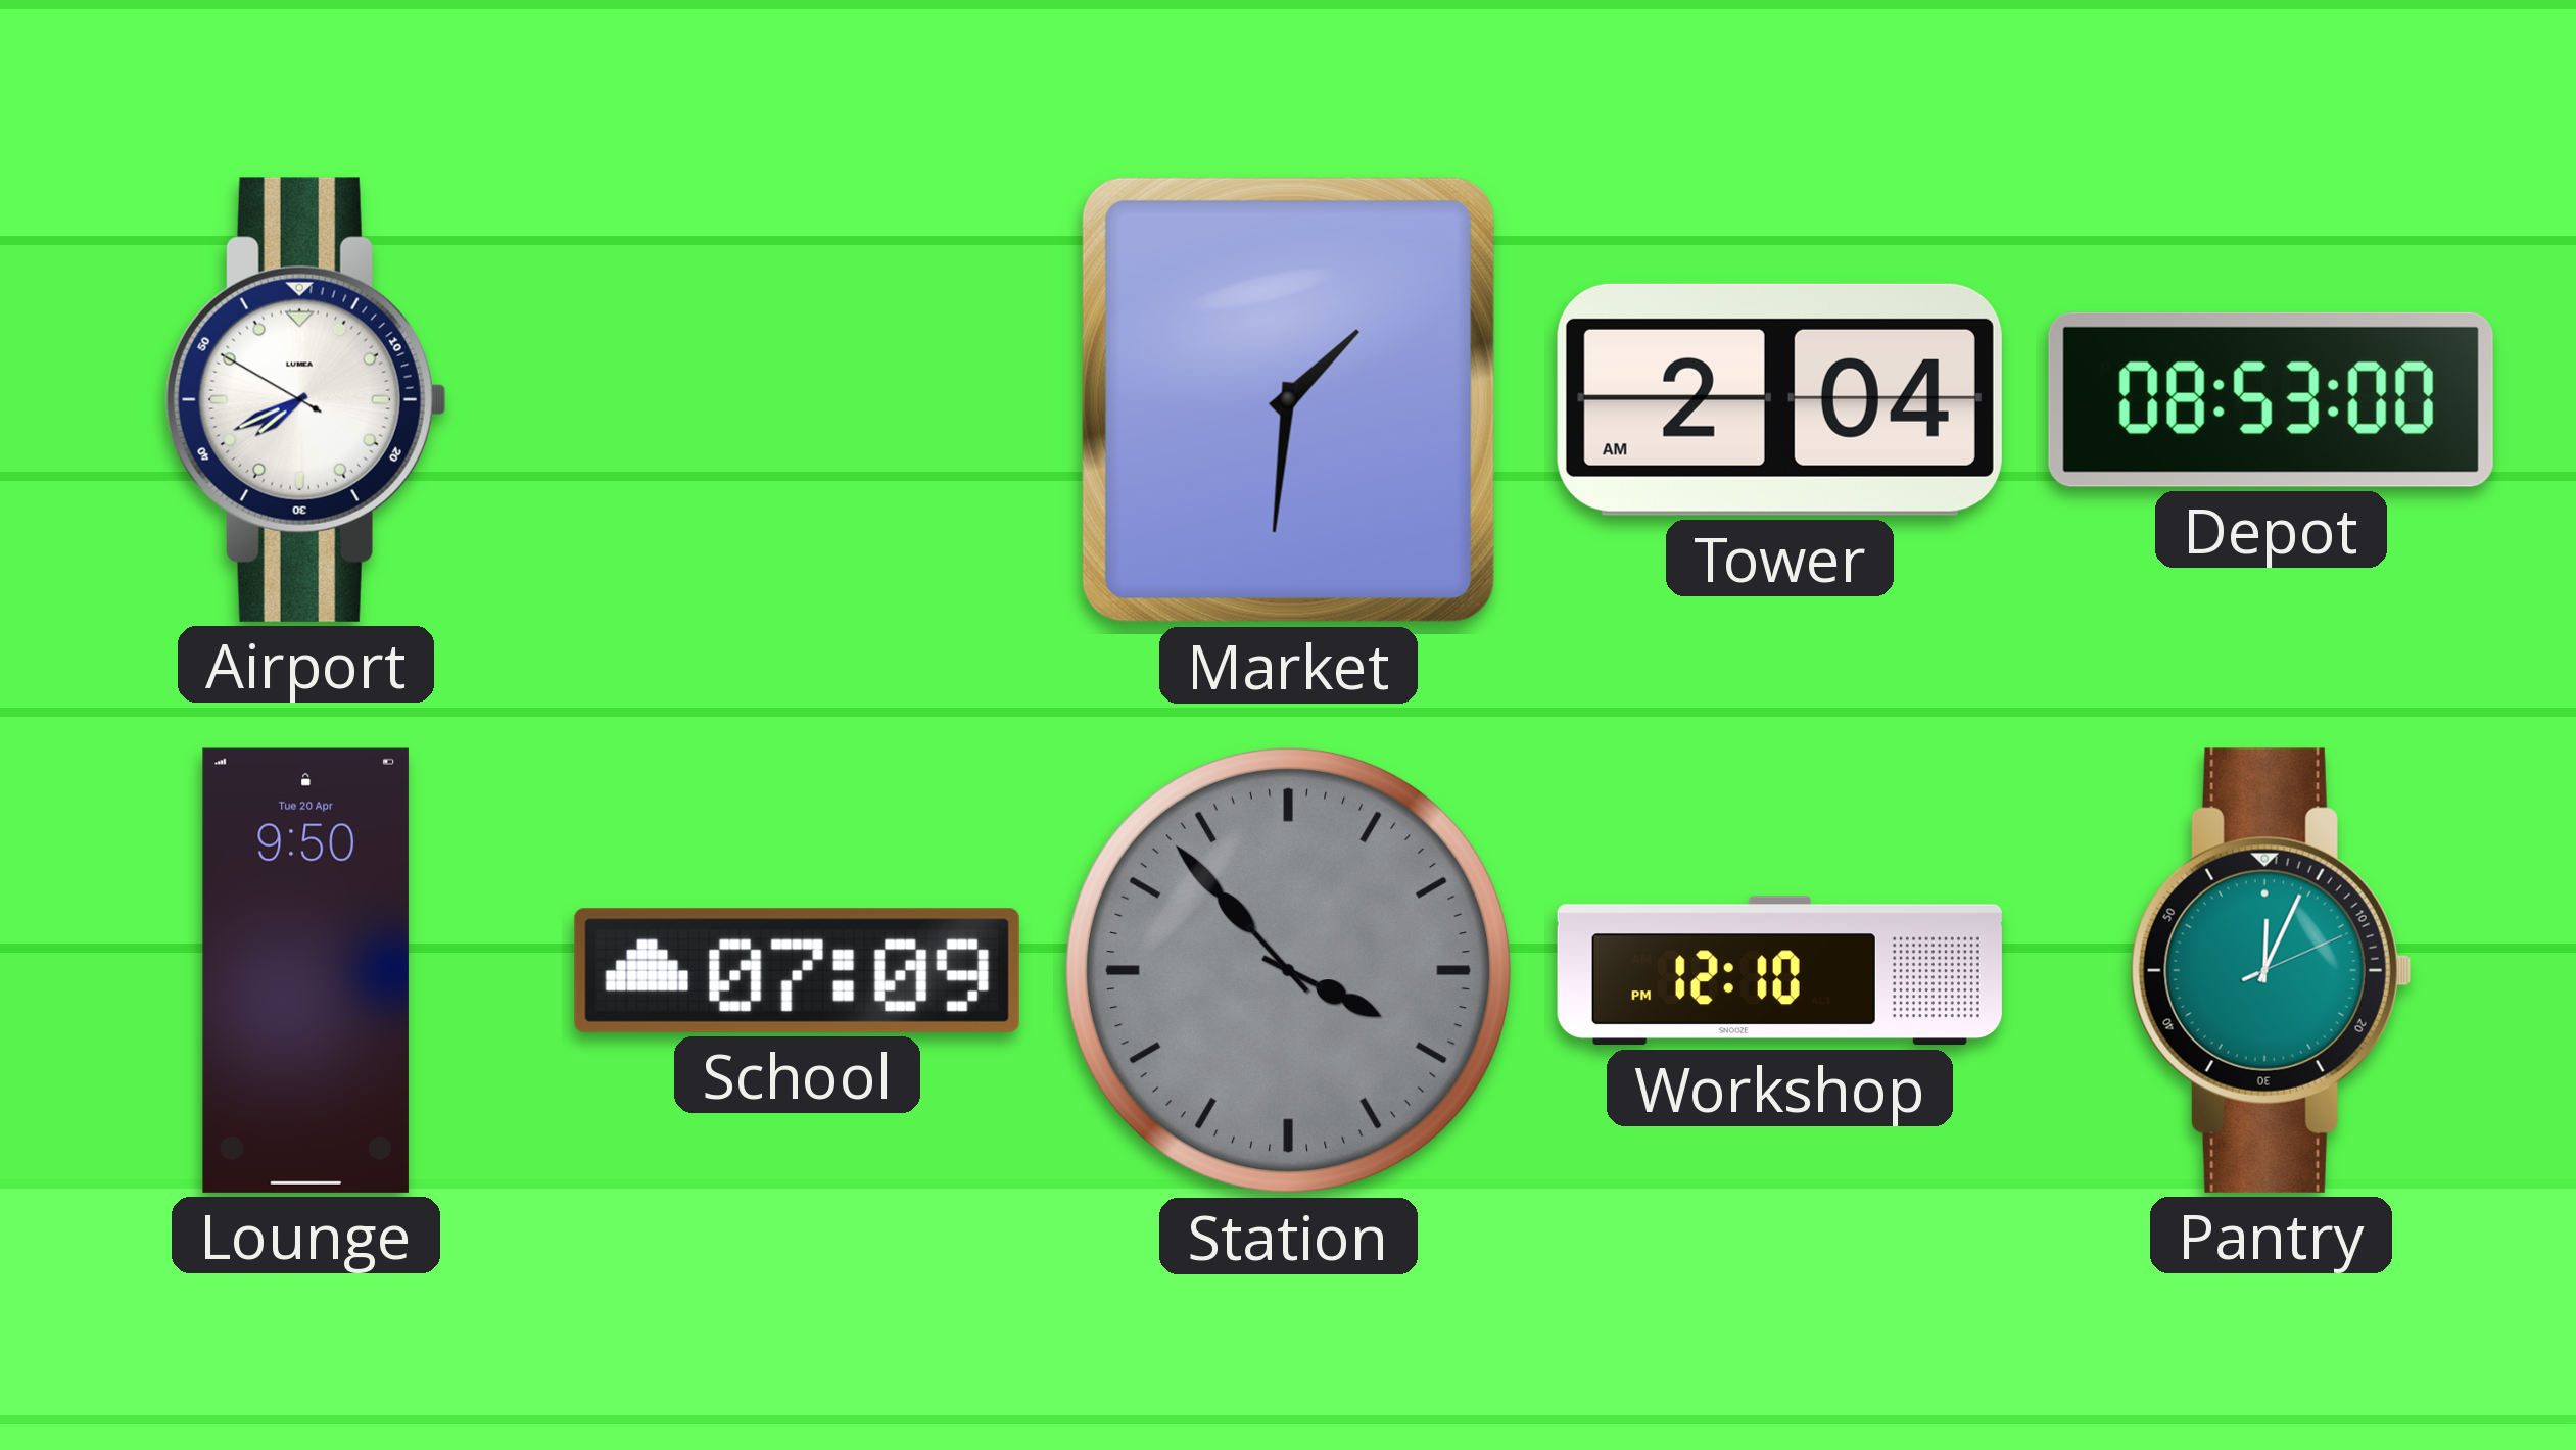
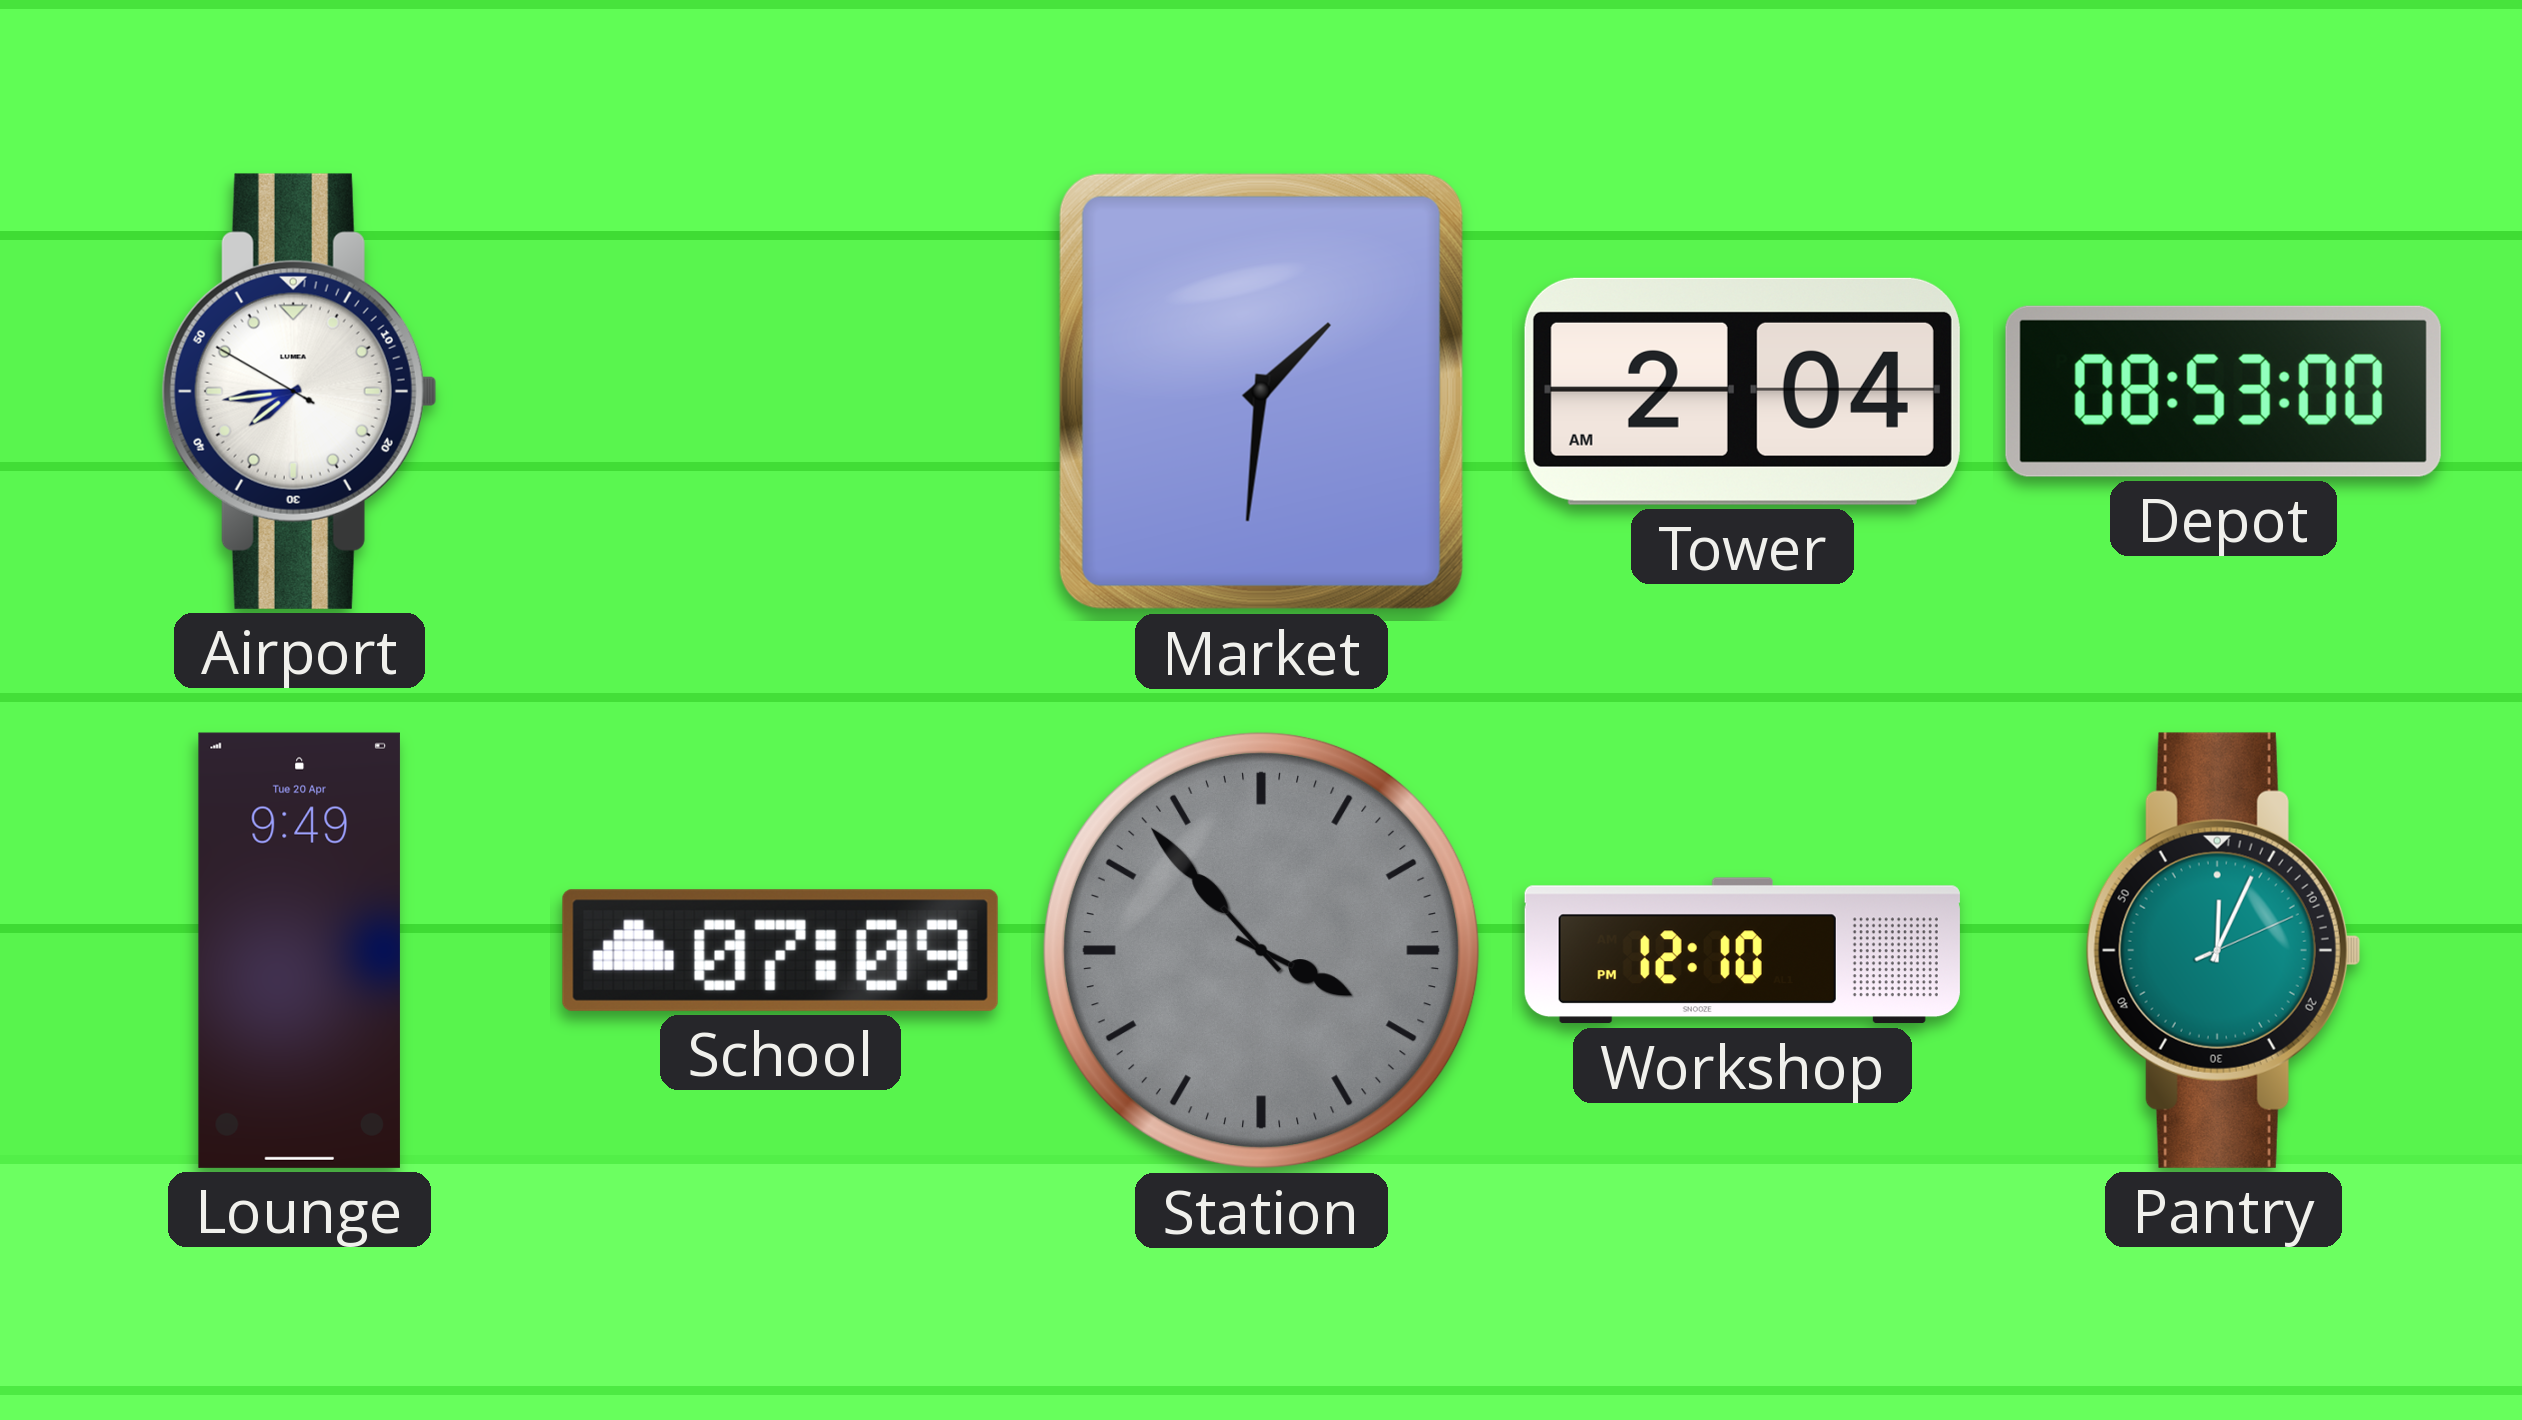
Airport: 7:40 -> 7:43 (299, 391)
Lounge: 9:50 -> 9:49 (299, 950)
